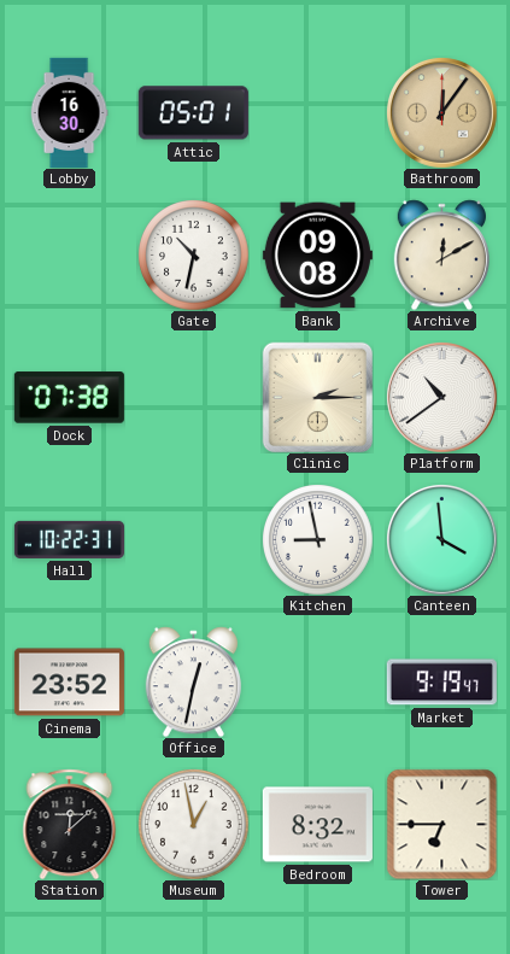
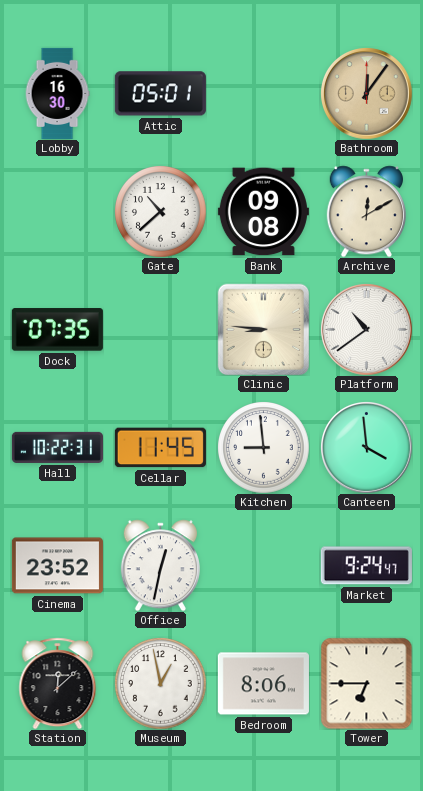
Gate: 10:32 -> 10:38 (160, 211)
Dock: 07:38 -> 07:35 (57, 330)
Clinic: 2:15 -> 8:46 (263, 329)
Cellar: none -> 11:45 (160, 448)
Kitchen: 8:58 -> 8:59 (263, 447)
Market: 9:19 -> 9:24 (366, 566)
Bedroom: 8:32 -> 8:06 (263, 684)
